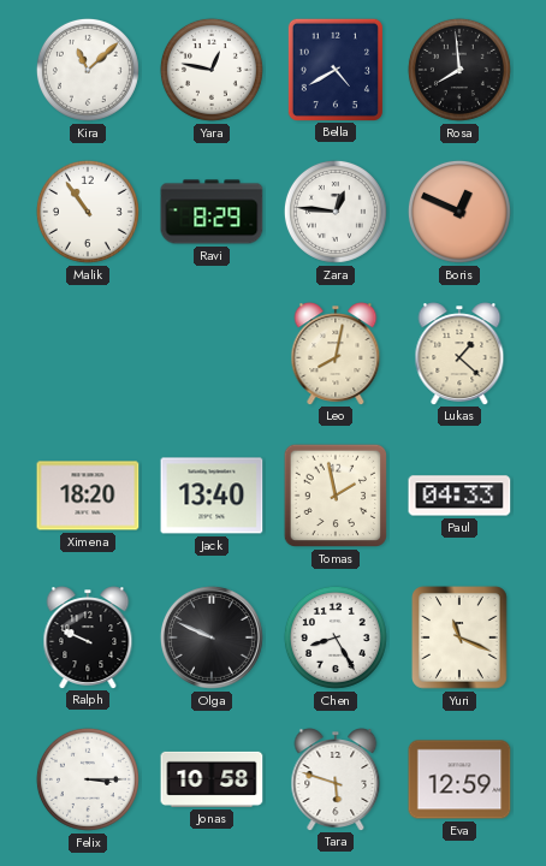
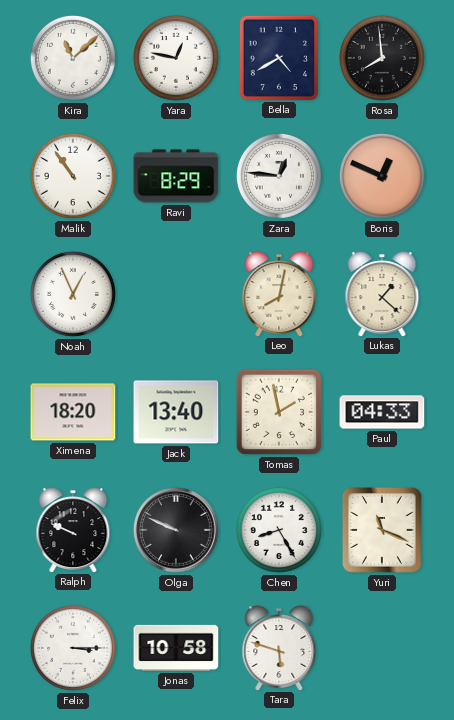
Noah: none -> 12:56 (73, 294)
Eva: 12:59 -> none (459, 779)
